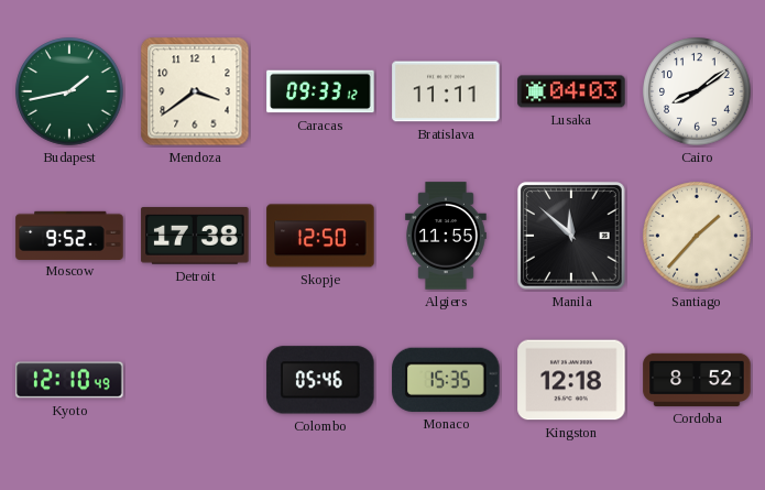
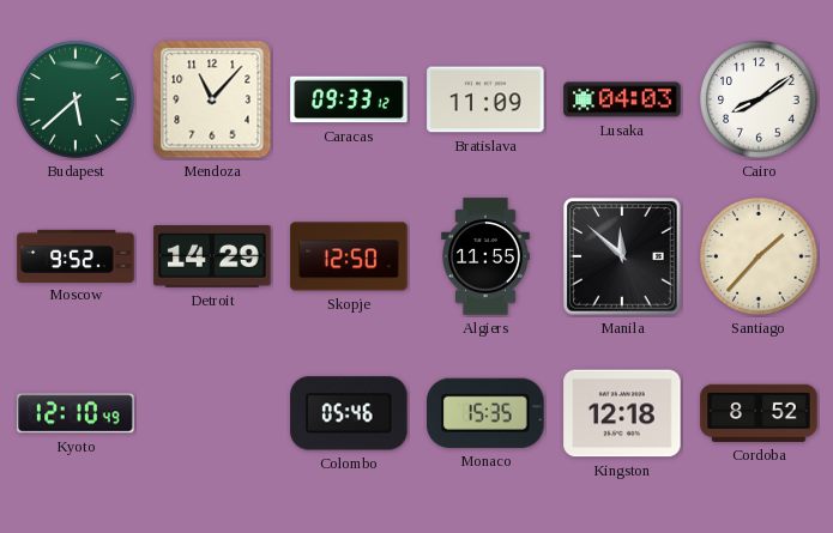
Budapest: 1:43 -> 5:38 (76, 99)
Mendoza: 3:39 -> 11:07 (212, 99)
Bratislava: 11:11 -> 11:09 (485, 99)
Detroit: 17:38 -> 14:29 (212, 256)
